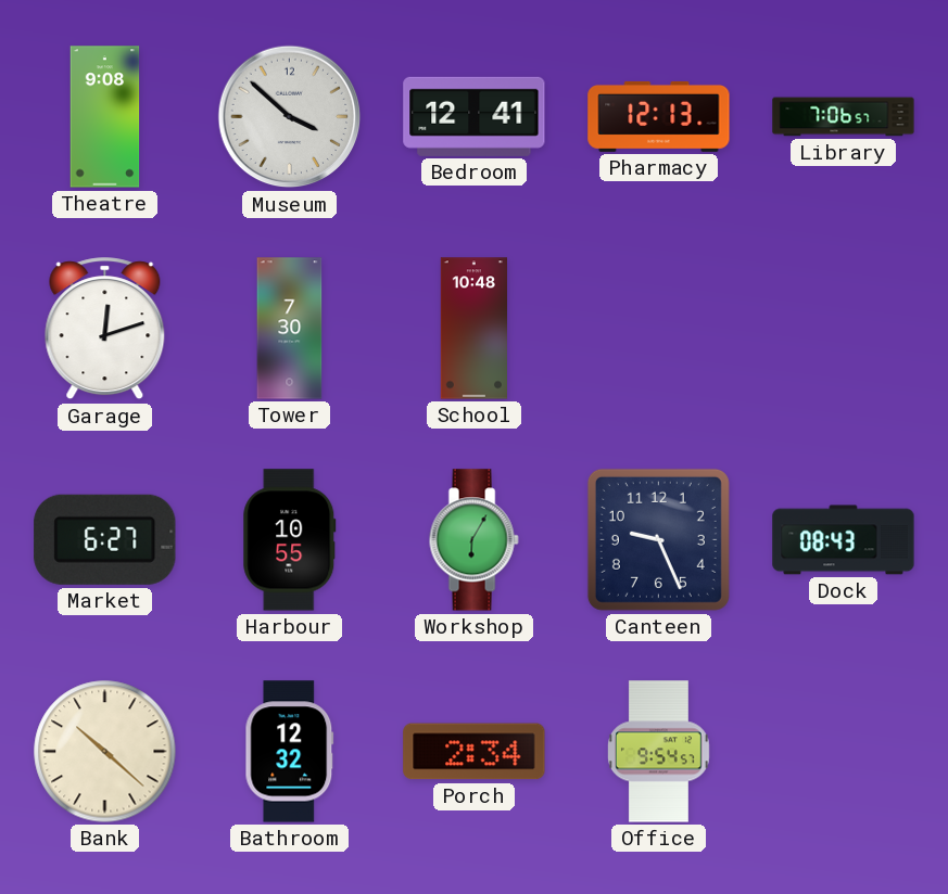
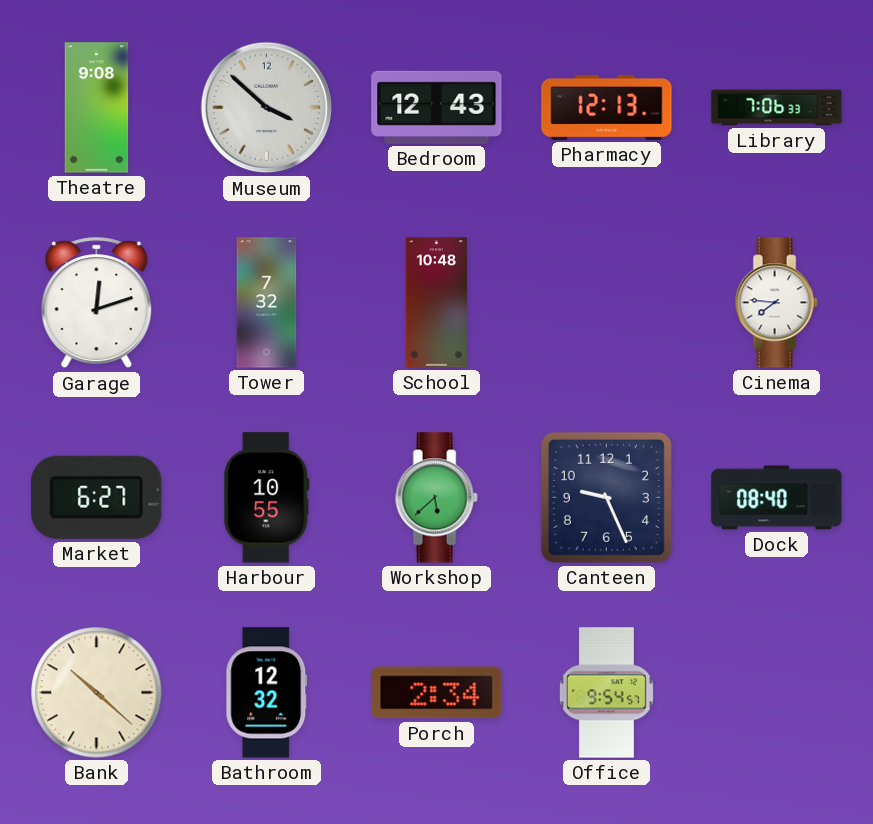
Bedroom: 12:41 -> 12:43 (437, 107)
Library: 7:06:57 -> 7:06:33 (777, 108)
Tower: 7:30 -> 7:32 (267, 303)
Cinema: none -> 7:46 (776, 303)
Workshop: 6:05 -> 5:38 (436, 498)
Dock: 08:43 -> 08:40 (777, 498)
